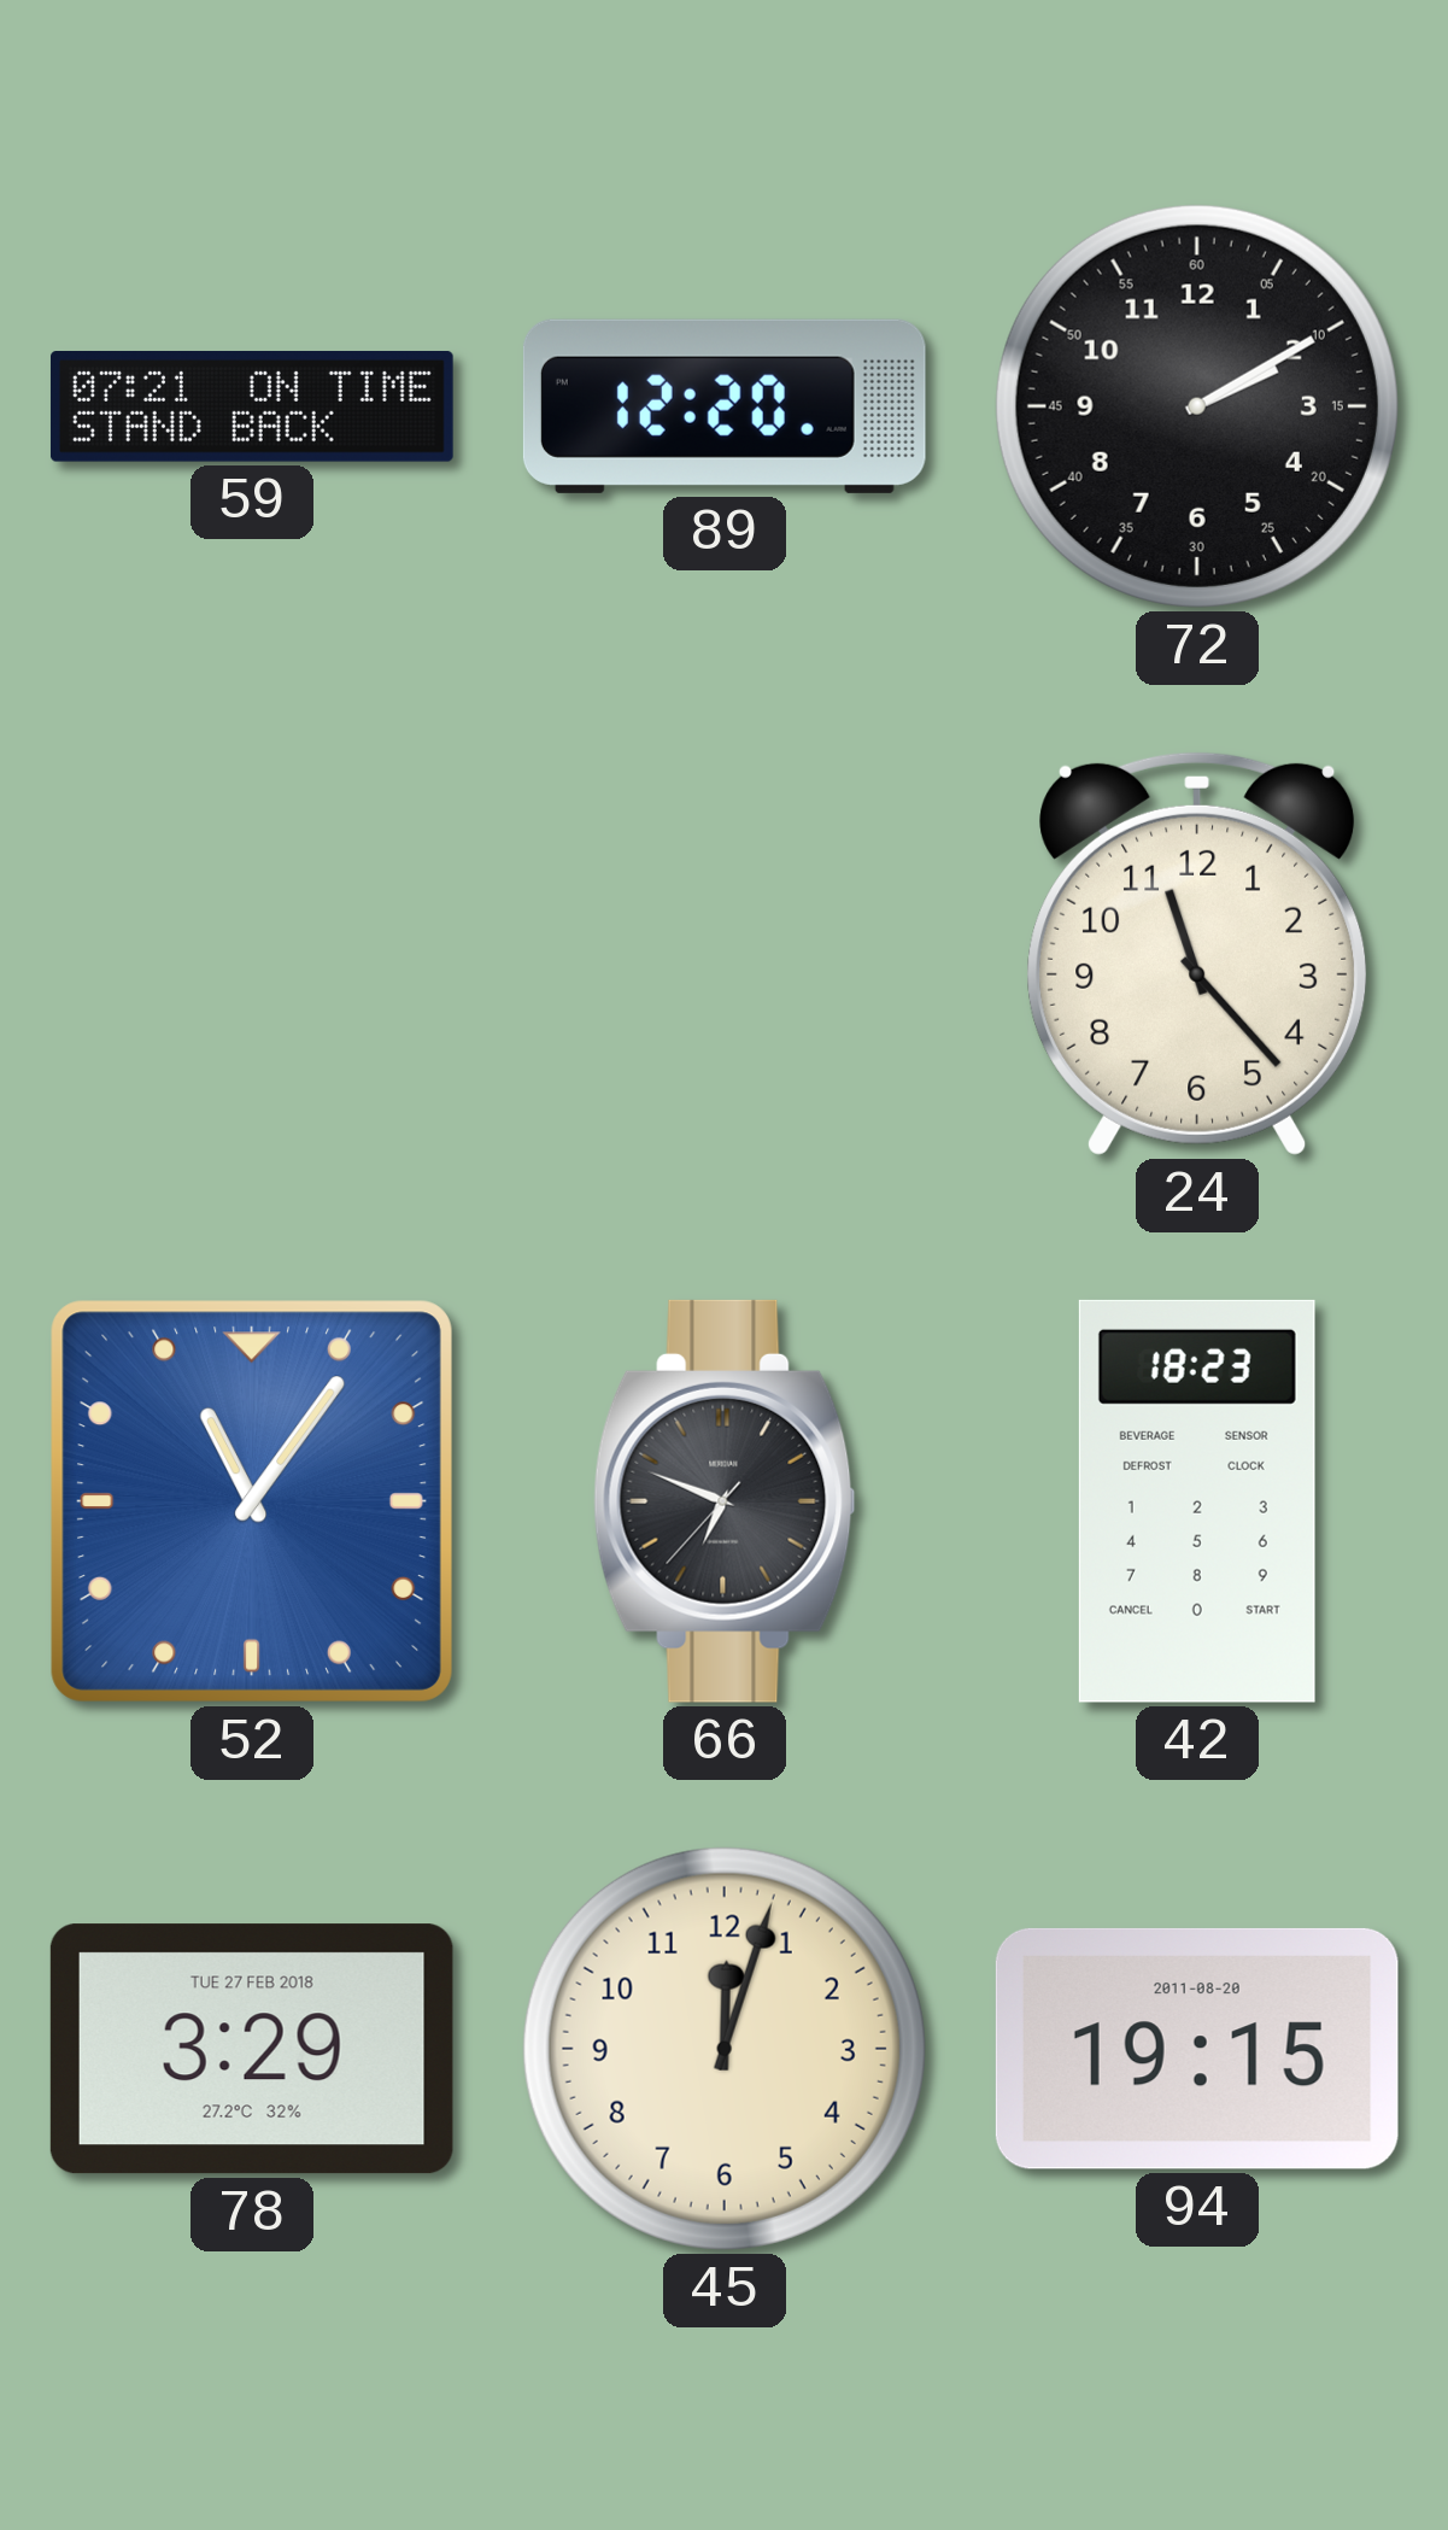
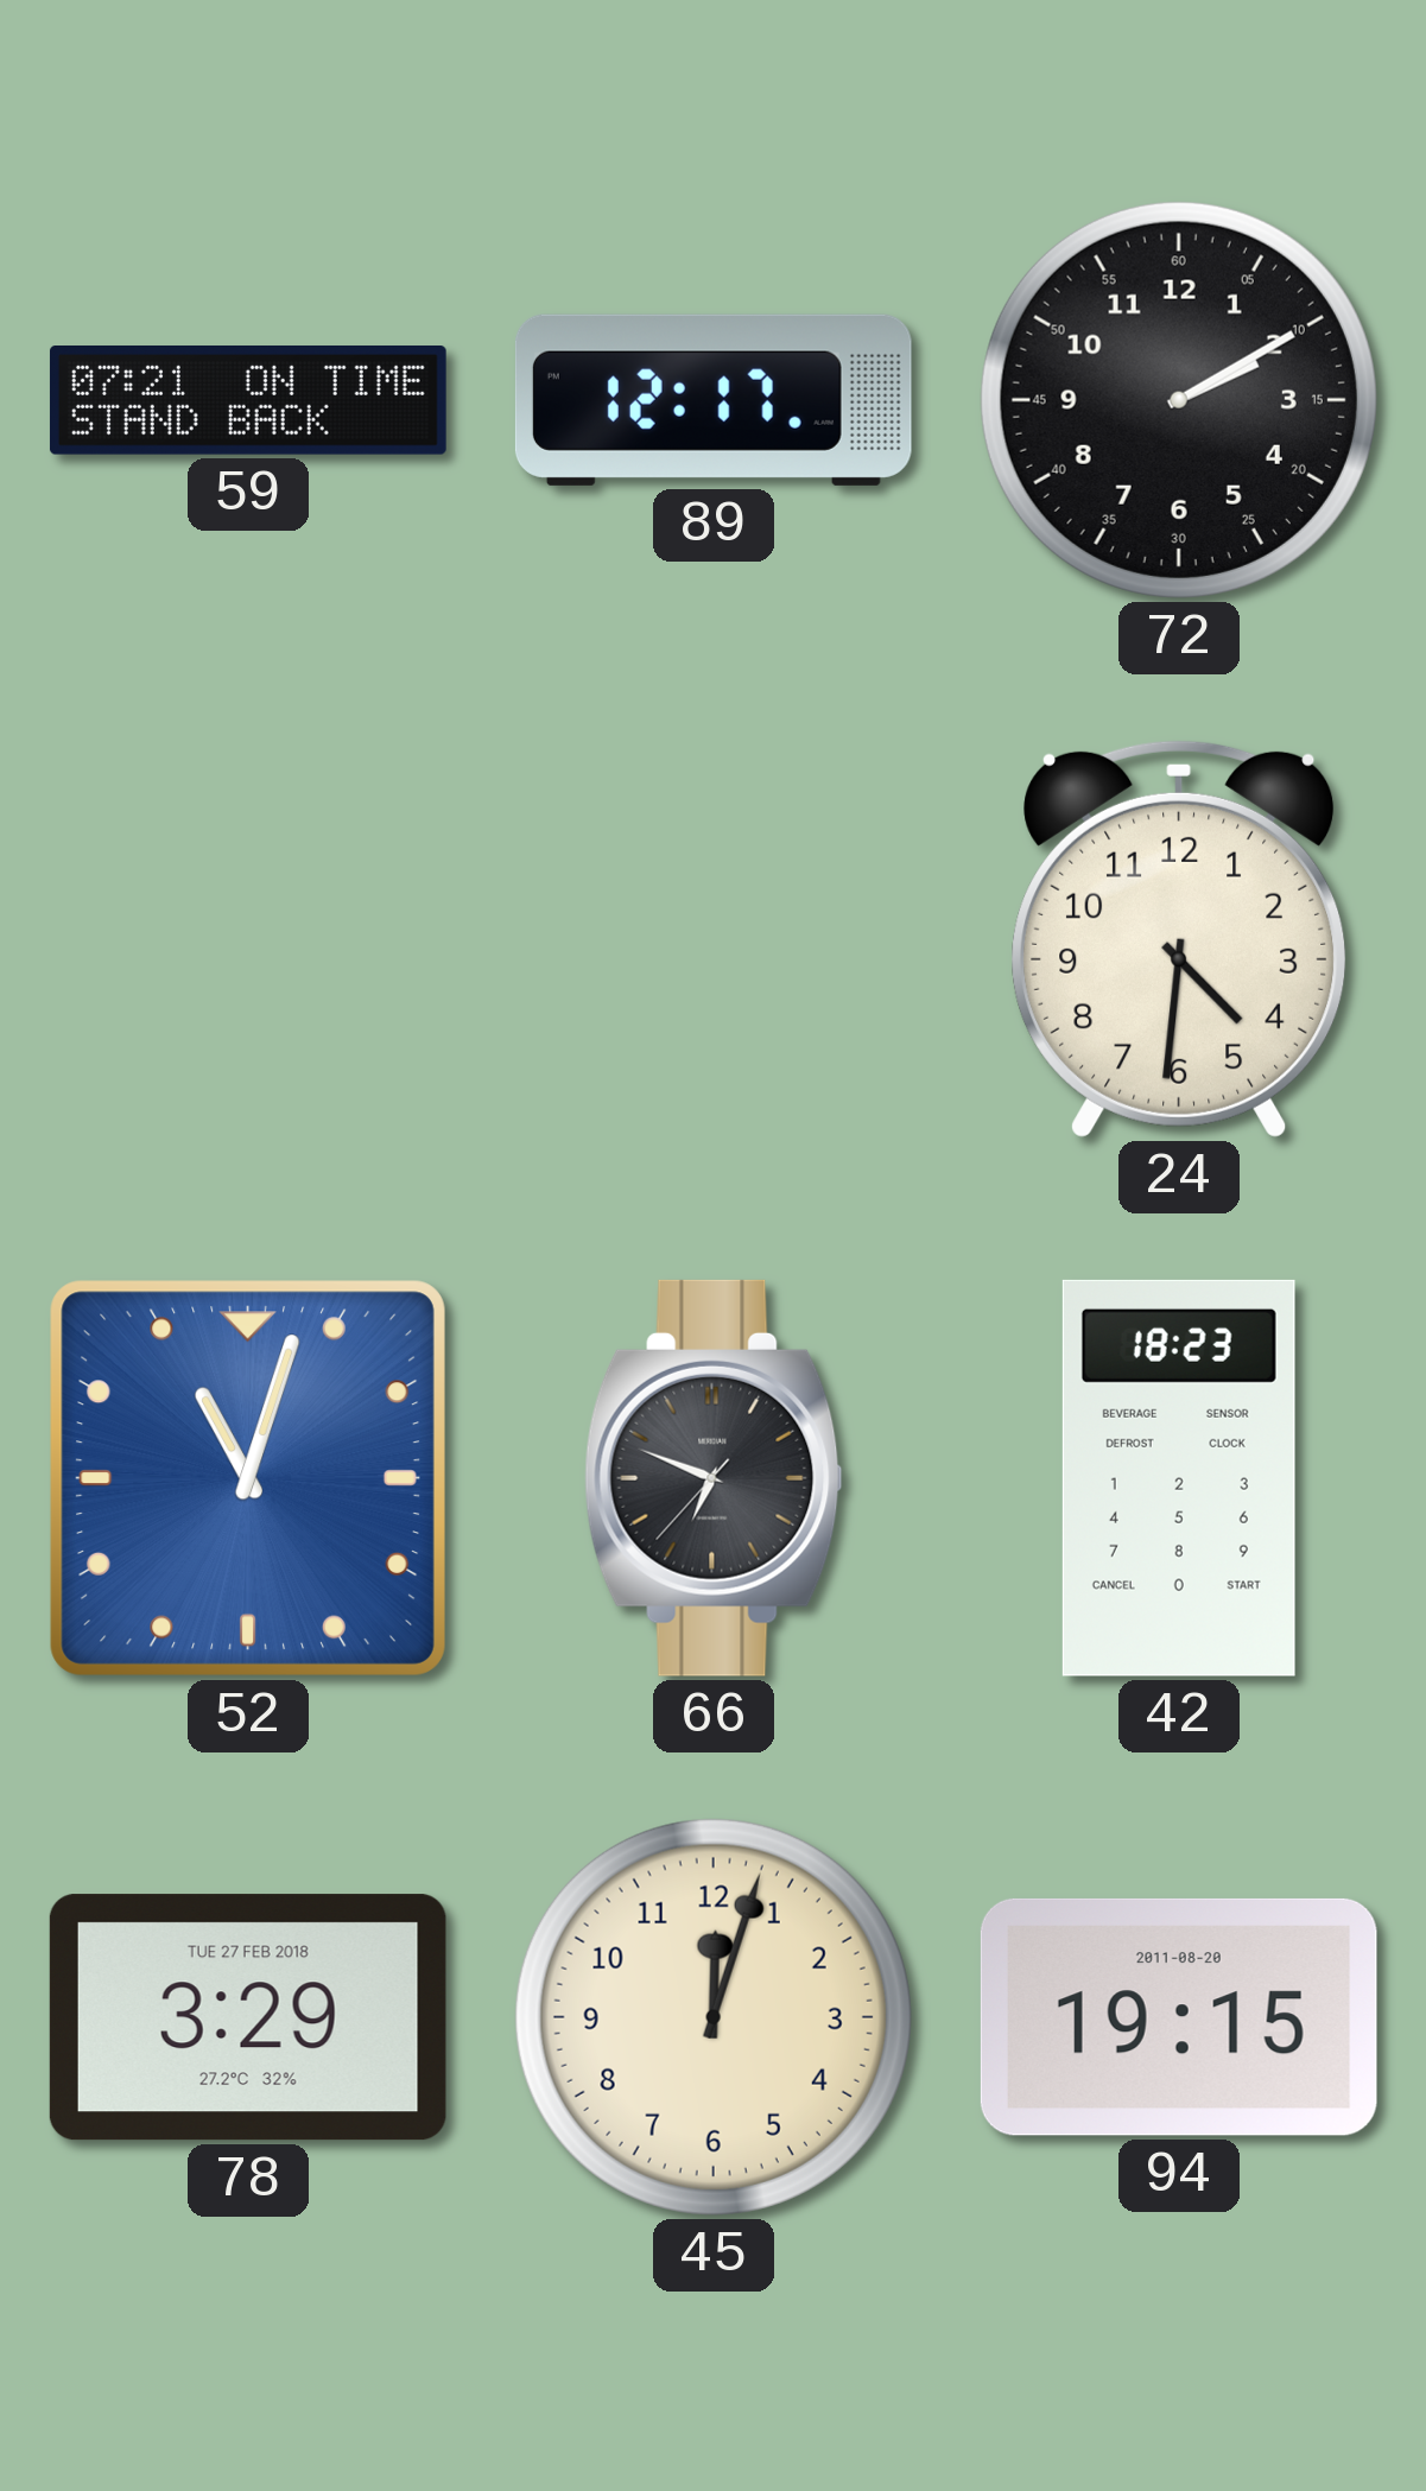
89: 12:20 -> 12:17 (714, 400)
24: 11:23 -> 4:31 (1179, 938)
52: 11:06 -> 11:03 (248, 1478)
